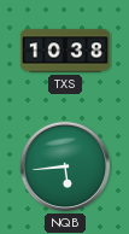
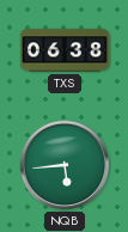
TXS: 10:38 -> 06:38 (65, 50)
